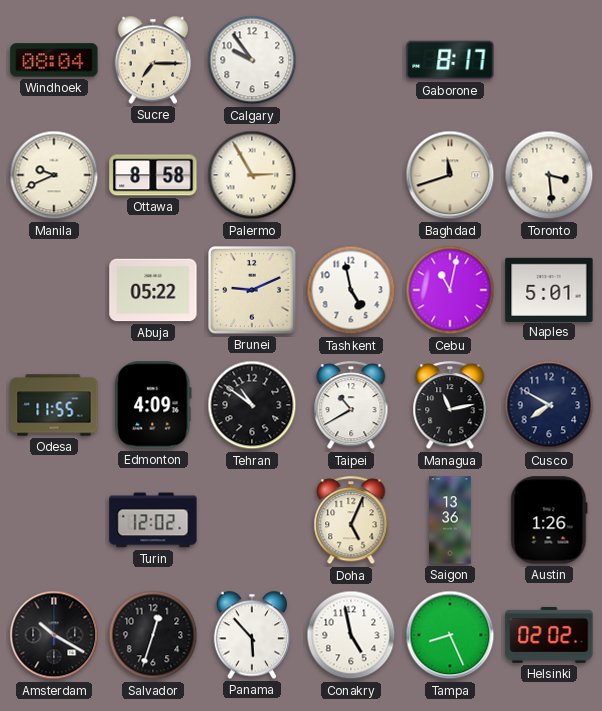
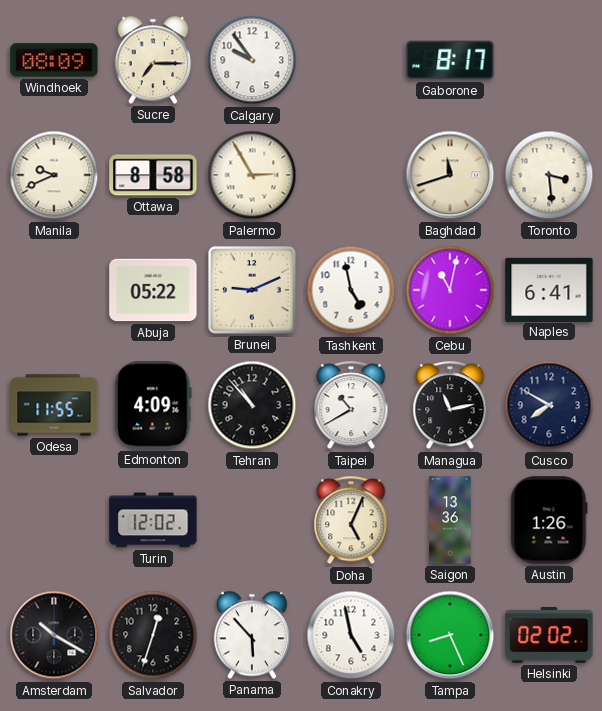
Windhoek: 08:04 -> 08:09 (54, 60)
Naples: 5:01 -> 6:41 (549, 289)
Tehran: 10:51 -> 10:53 (252, 405)
